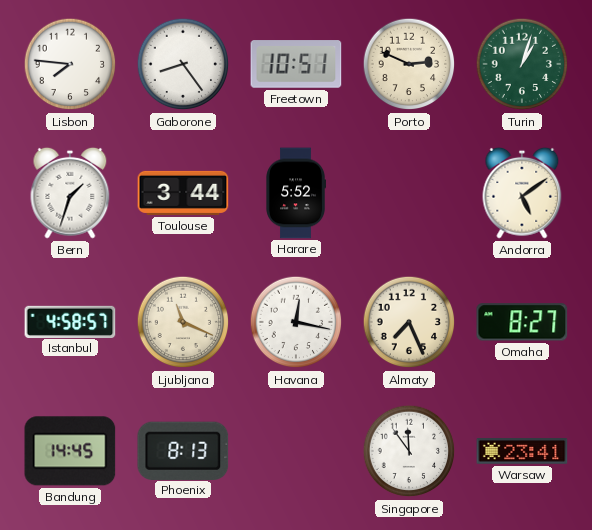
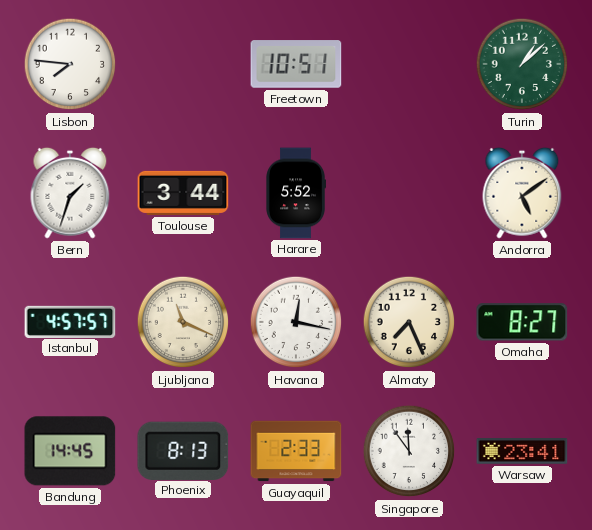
Gaborone: 8:24 -> none (183, 64)
Porto: 2:49 -> none (409, 64)
Turin: 1:03 -> 1:08 (522, 64)
Istanbul: 4:58 -> 4:57 (70, 321)
Guayaquil: none -> 2:33 (296, 451)
